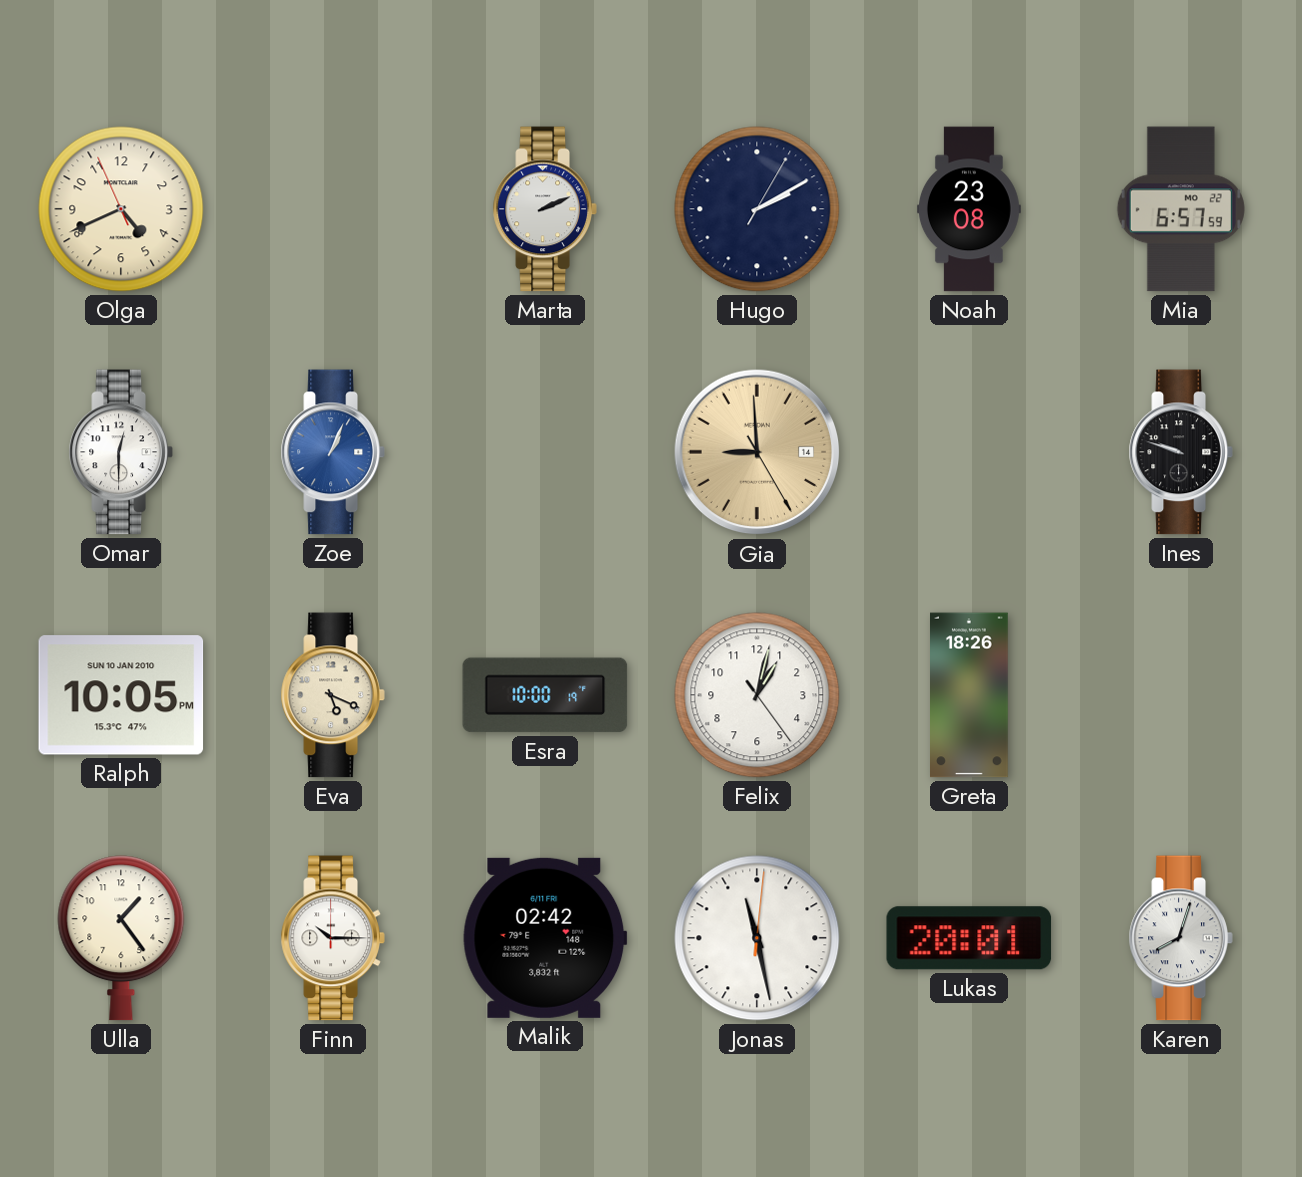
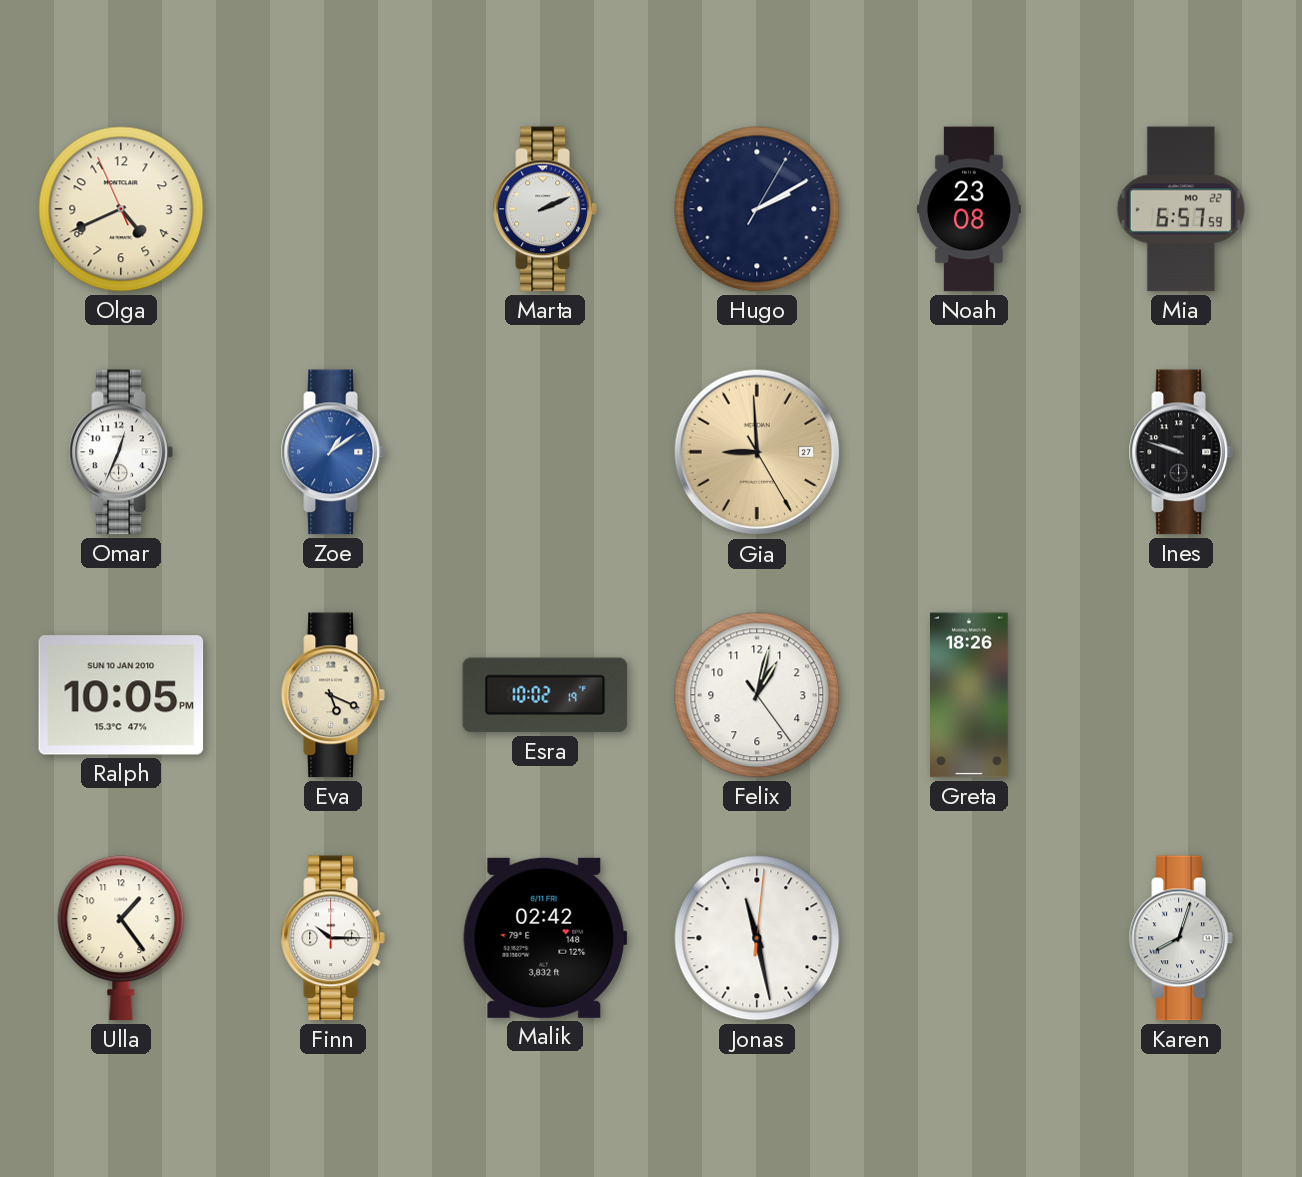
Omar: 12:30 -> 12:34 (121, 452)
Zoe: 1:04 -> 1:09 (333, 452)
Gia date: 14 -> 27 (757, 452)
Esra: 10:00 -> 10:02 (545, 695)
Lukas: 20:01 -> none (969, 938)
